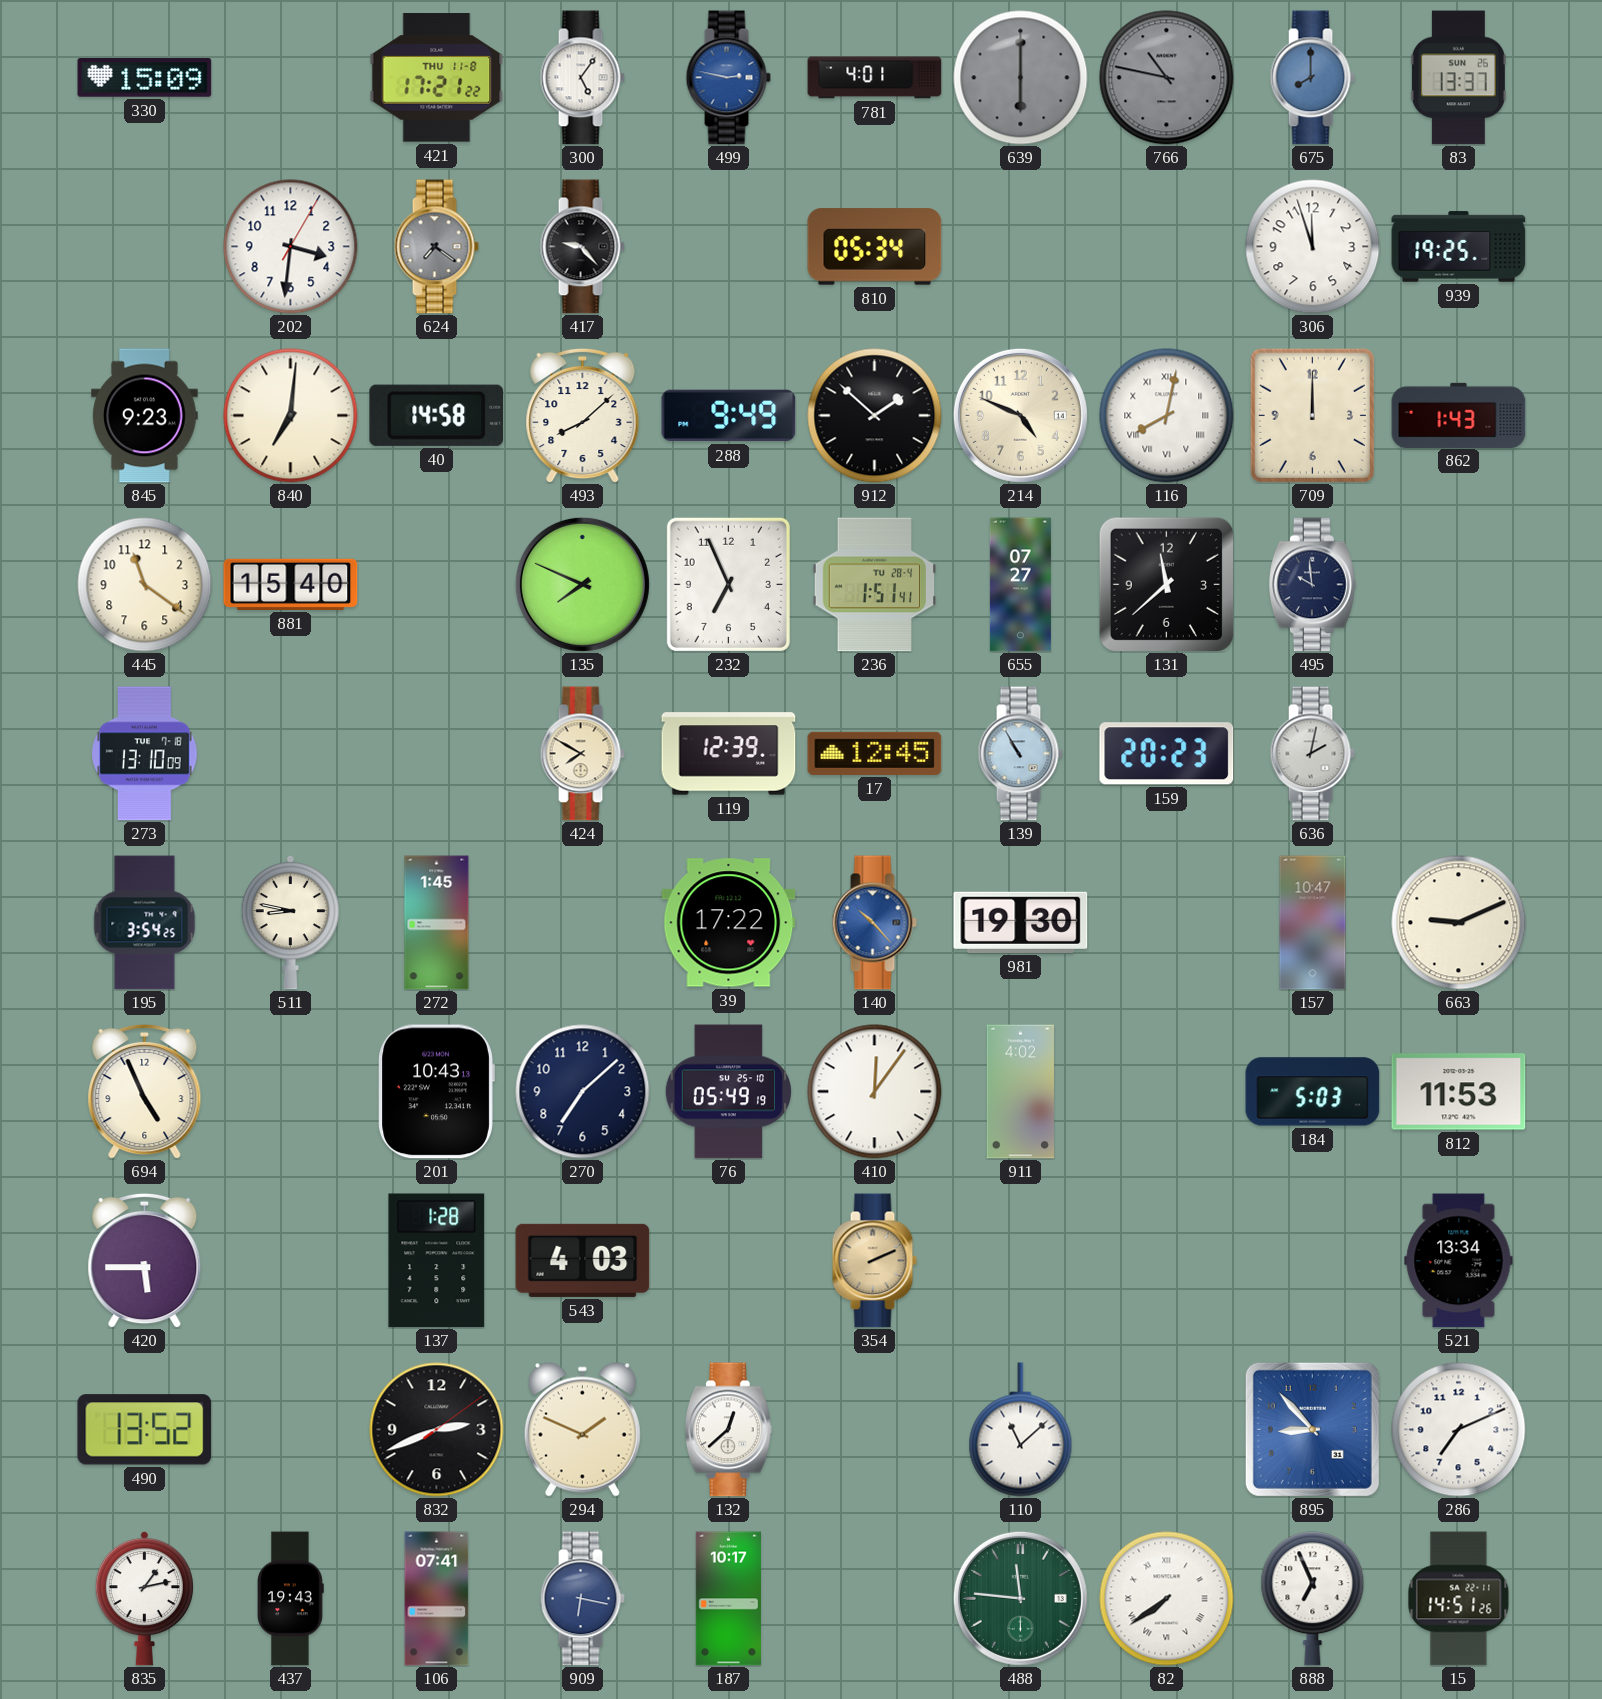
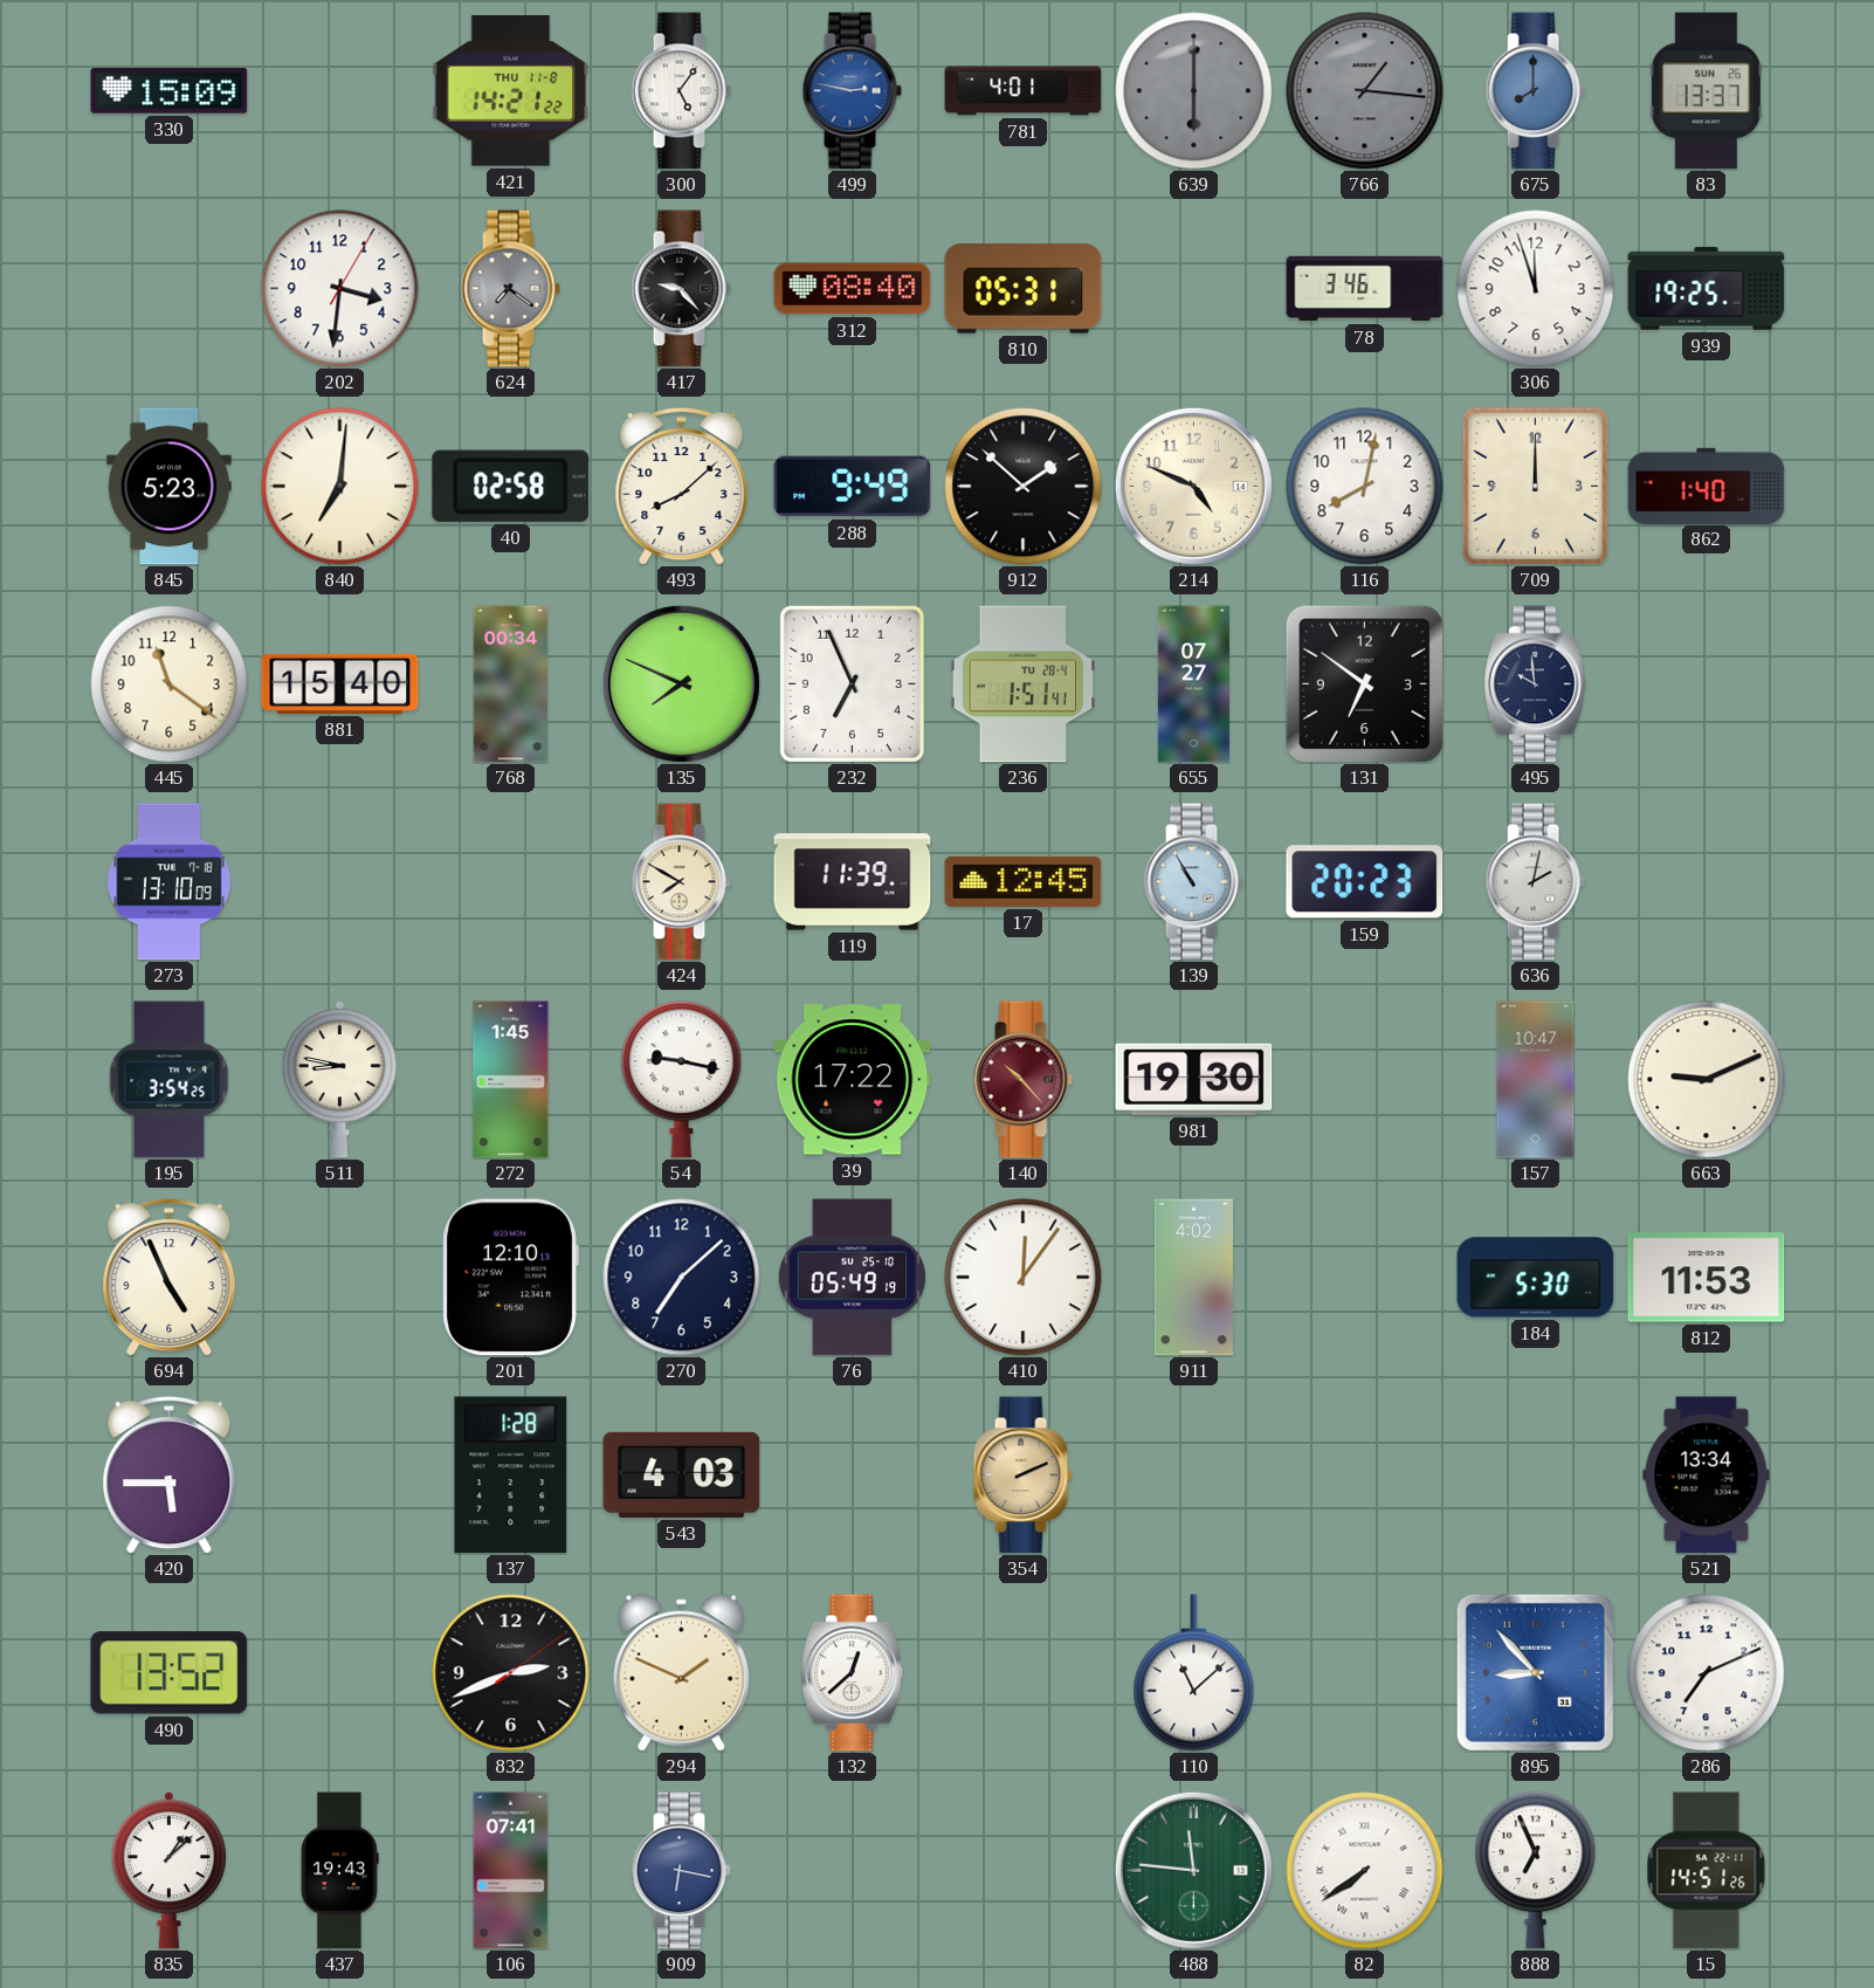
421: 17:21 -> 14:21 (511, 91)
766: 10:47 -> 1:16 (1365, 91)
312: none -> 08:40 (853, 289)
810: 05:34 -> 05:31 (1024, 289)
78: none -> 3:46 (1365, 289)
845: 9:23 -> 5:23 (170, 487)
40: 14:58 -> 02:58 (511, 486)
116 numerals: Roman -> Arabic (1365, 487)
862: 1:43 -> 1:40 (1707, 486)
768: none -> 00:34 (511, 685)
131: 11:38 -> 6:51 (1364, 683)
119: 12:39 -> 11:39 (853, 882)
54: none -> 9:17 (682, 1080)
140 dial: blue -> burgundy (1022, 1080)
201: 10:43 -> 12:10 (510, 1278)
184: 5:03 -> 5:30 (1536, 1278)
835: 1:13 -> 1:08 (168, 1870)
187: 10:17 -> none (728, 1599)
